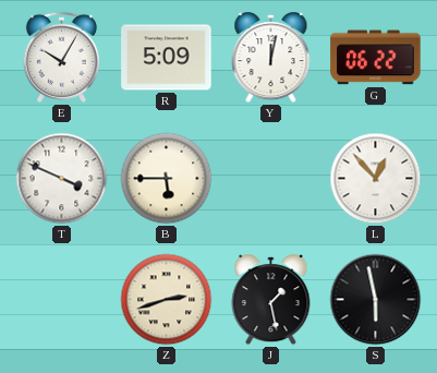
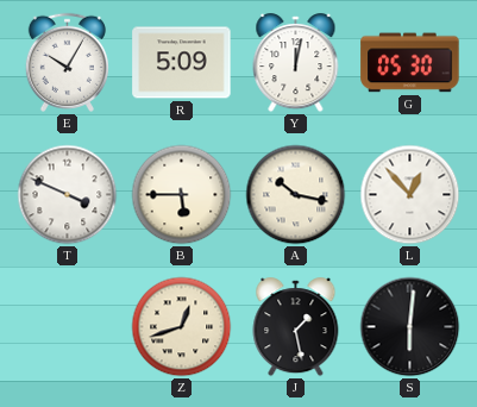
G: 06:22 -> 05:30 (410, 63)
A: none -> 10:17 (296, 195)
Z: 2:42 -> 12:42 (182, 327)
S: 5:58 -> 6:01 (410, 327)
